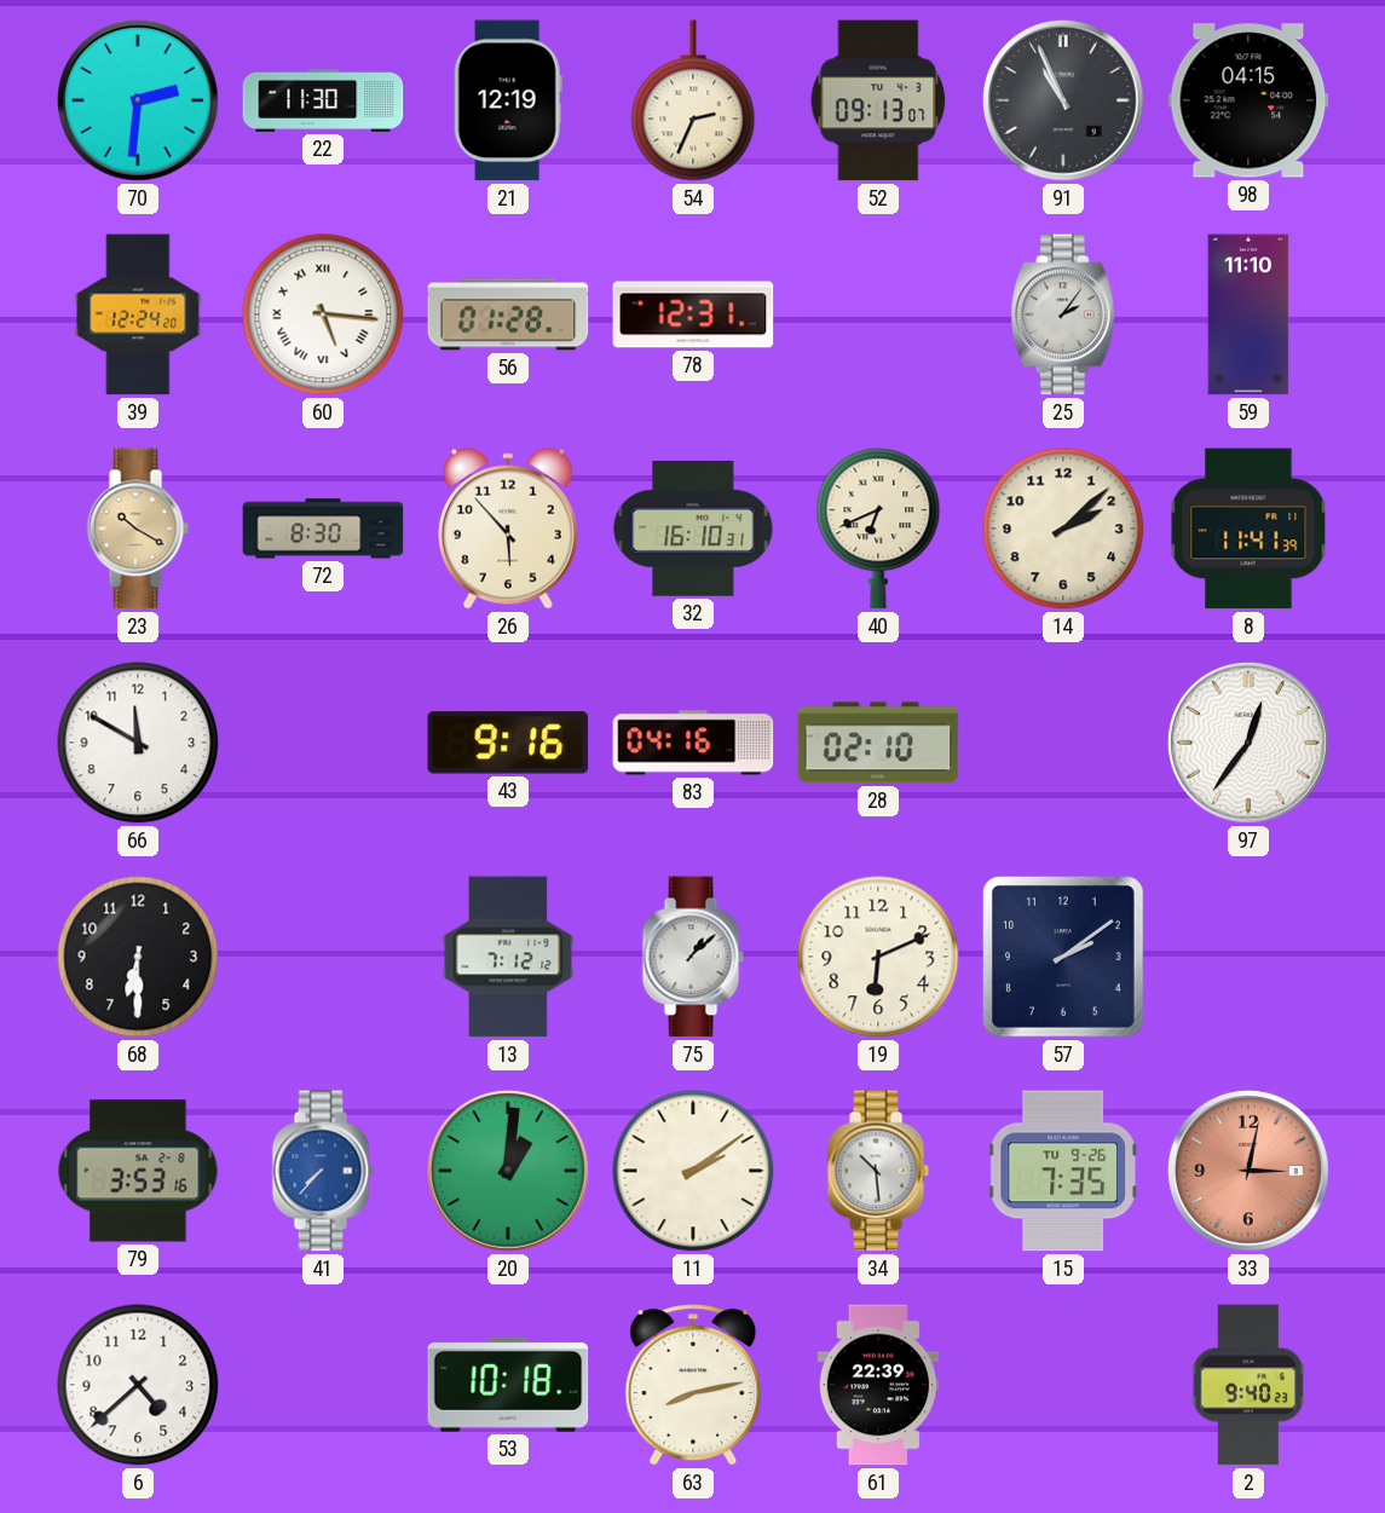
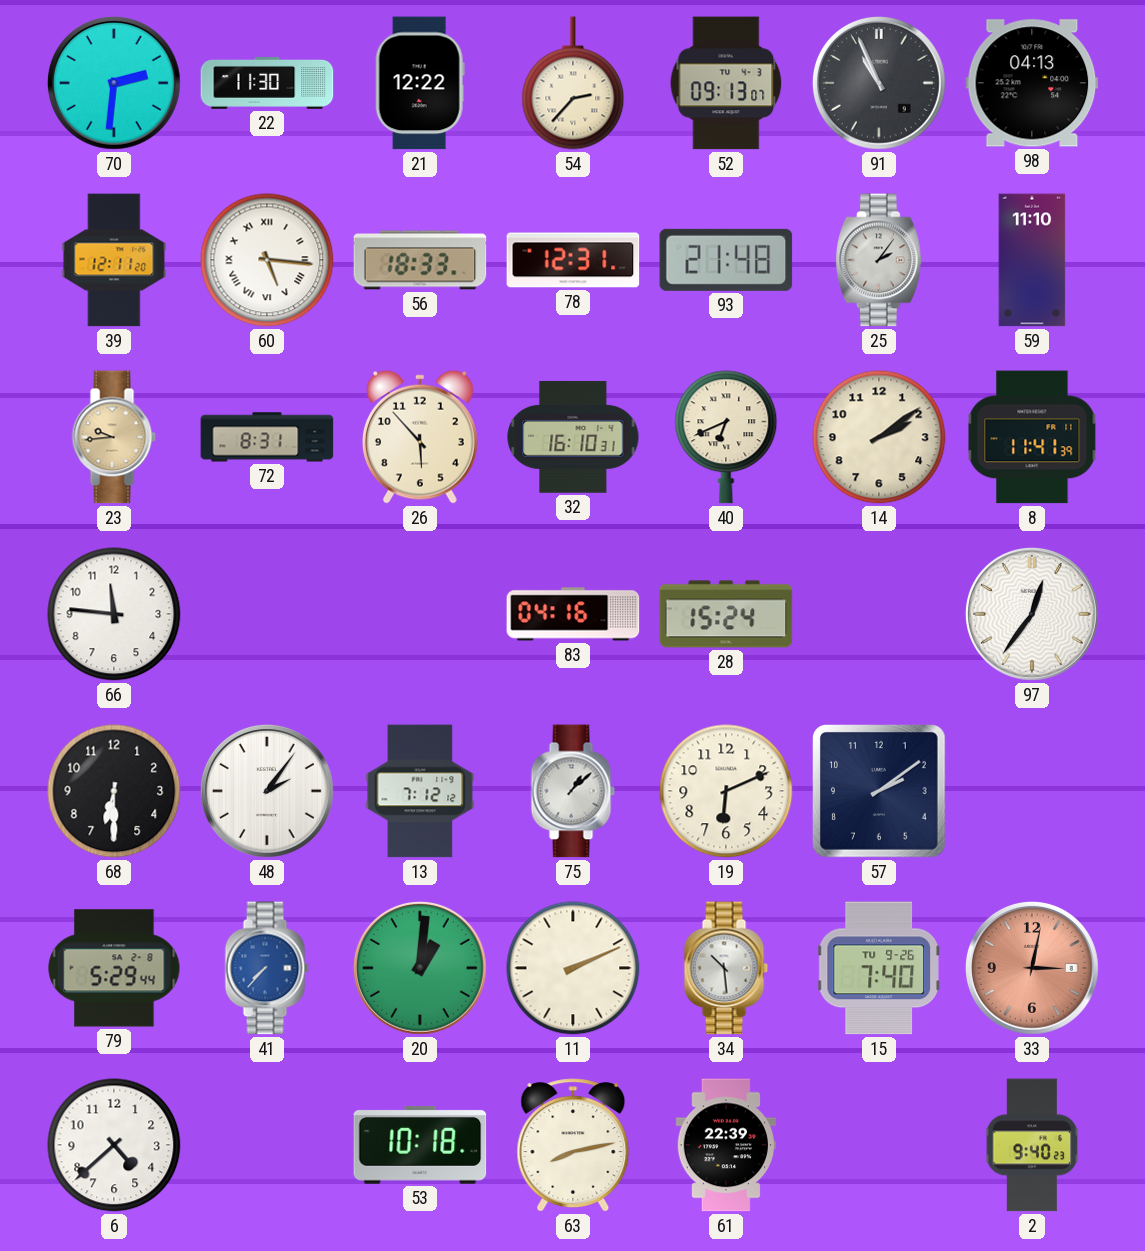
21: 12:19 -> 12:22 (420, 83)
54: 2:34 -> 2:37 (573, 83)
98: 04:15 -> 04:13 (1032, 83)
39: 12:24 -> 12:11 (114, 260)
56: 01:28 -> 18:33 (420, 260)
93: none -> 21:48 (726, 260)
23: 10:20 -> 9:44 (114, 437)
72: 8:30 -> 8:31 (267, 437)
14: 2:08 -> 2:09 (879, 437)
66: 11:50 -> 11:46 (114, 614)
43: 9:16 -> none (508, 743)
28: 02:10 -> 15:24 (726, 614)
48: none -> 2:06 (267, 791)
79: 3:53 -> 5:29 (114, 968)
11: 2:09 -> 2:11 (573, 968)
15: 7:35 -> 7:40 (879, 968)
